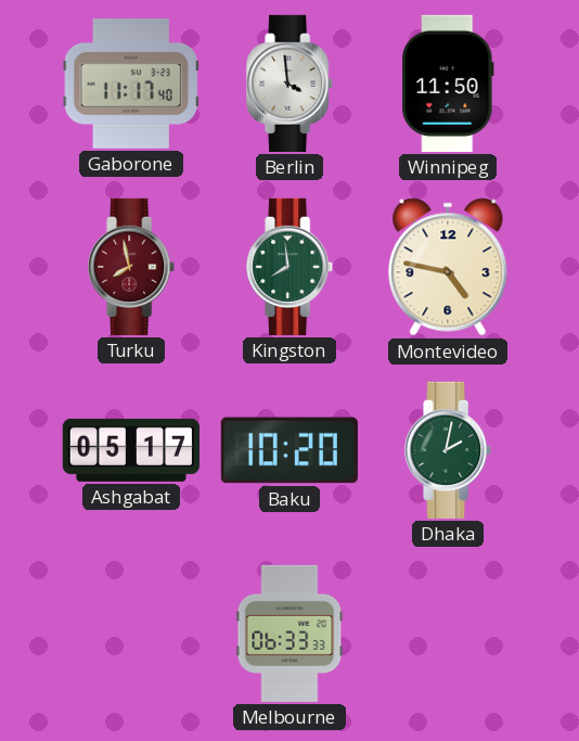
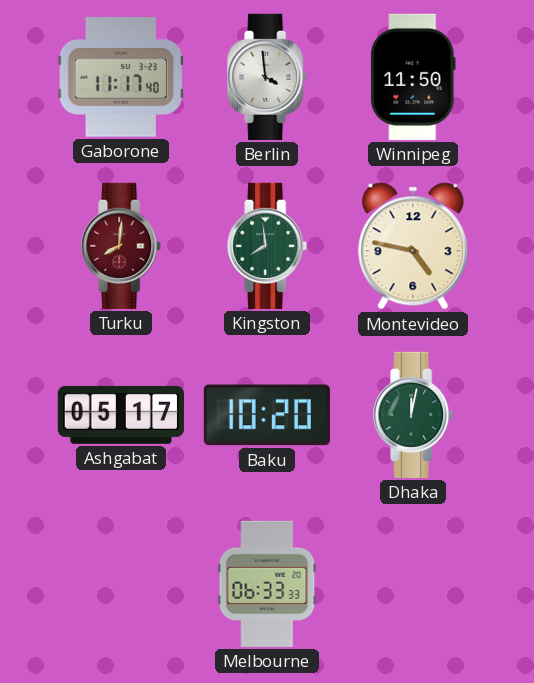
Turku: 7:58 -> 8:01 (122, 246)
Dhaka: 2:02 -> 12:02 (414, 415)
